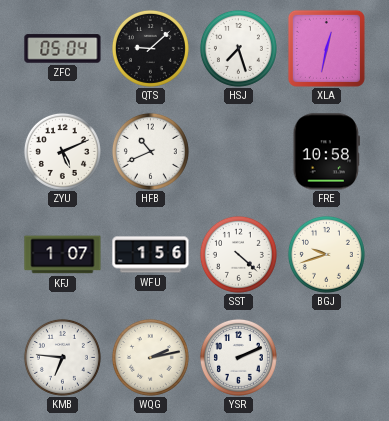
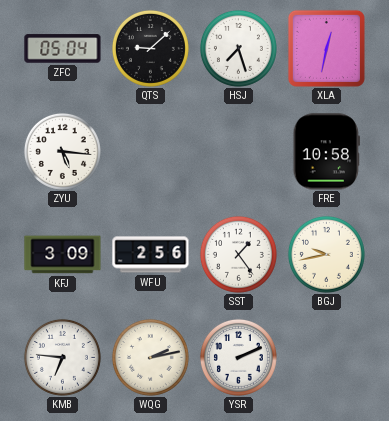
ZYU: 5:11 -> 5:16 (62, 151)
HFB: 10:41 -> none (150, 151)
KFJ: 1:07 -> 3:09 (63, 255)
WFU: 1:56 -> 2:56 (151, 255)
SST: 4:22 -> 1:24 (238, 254)
BGJ: 9:42 -> 9:43 (326, 254)
